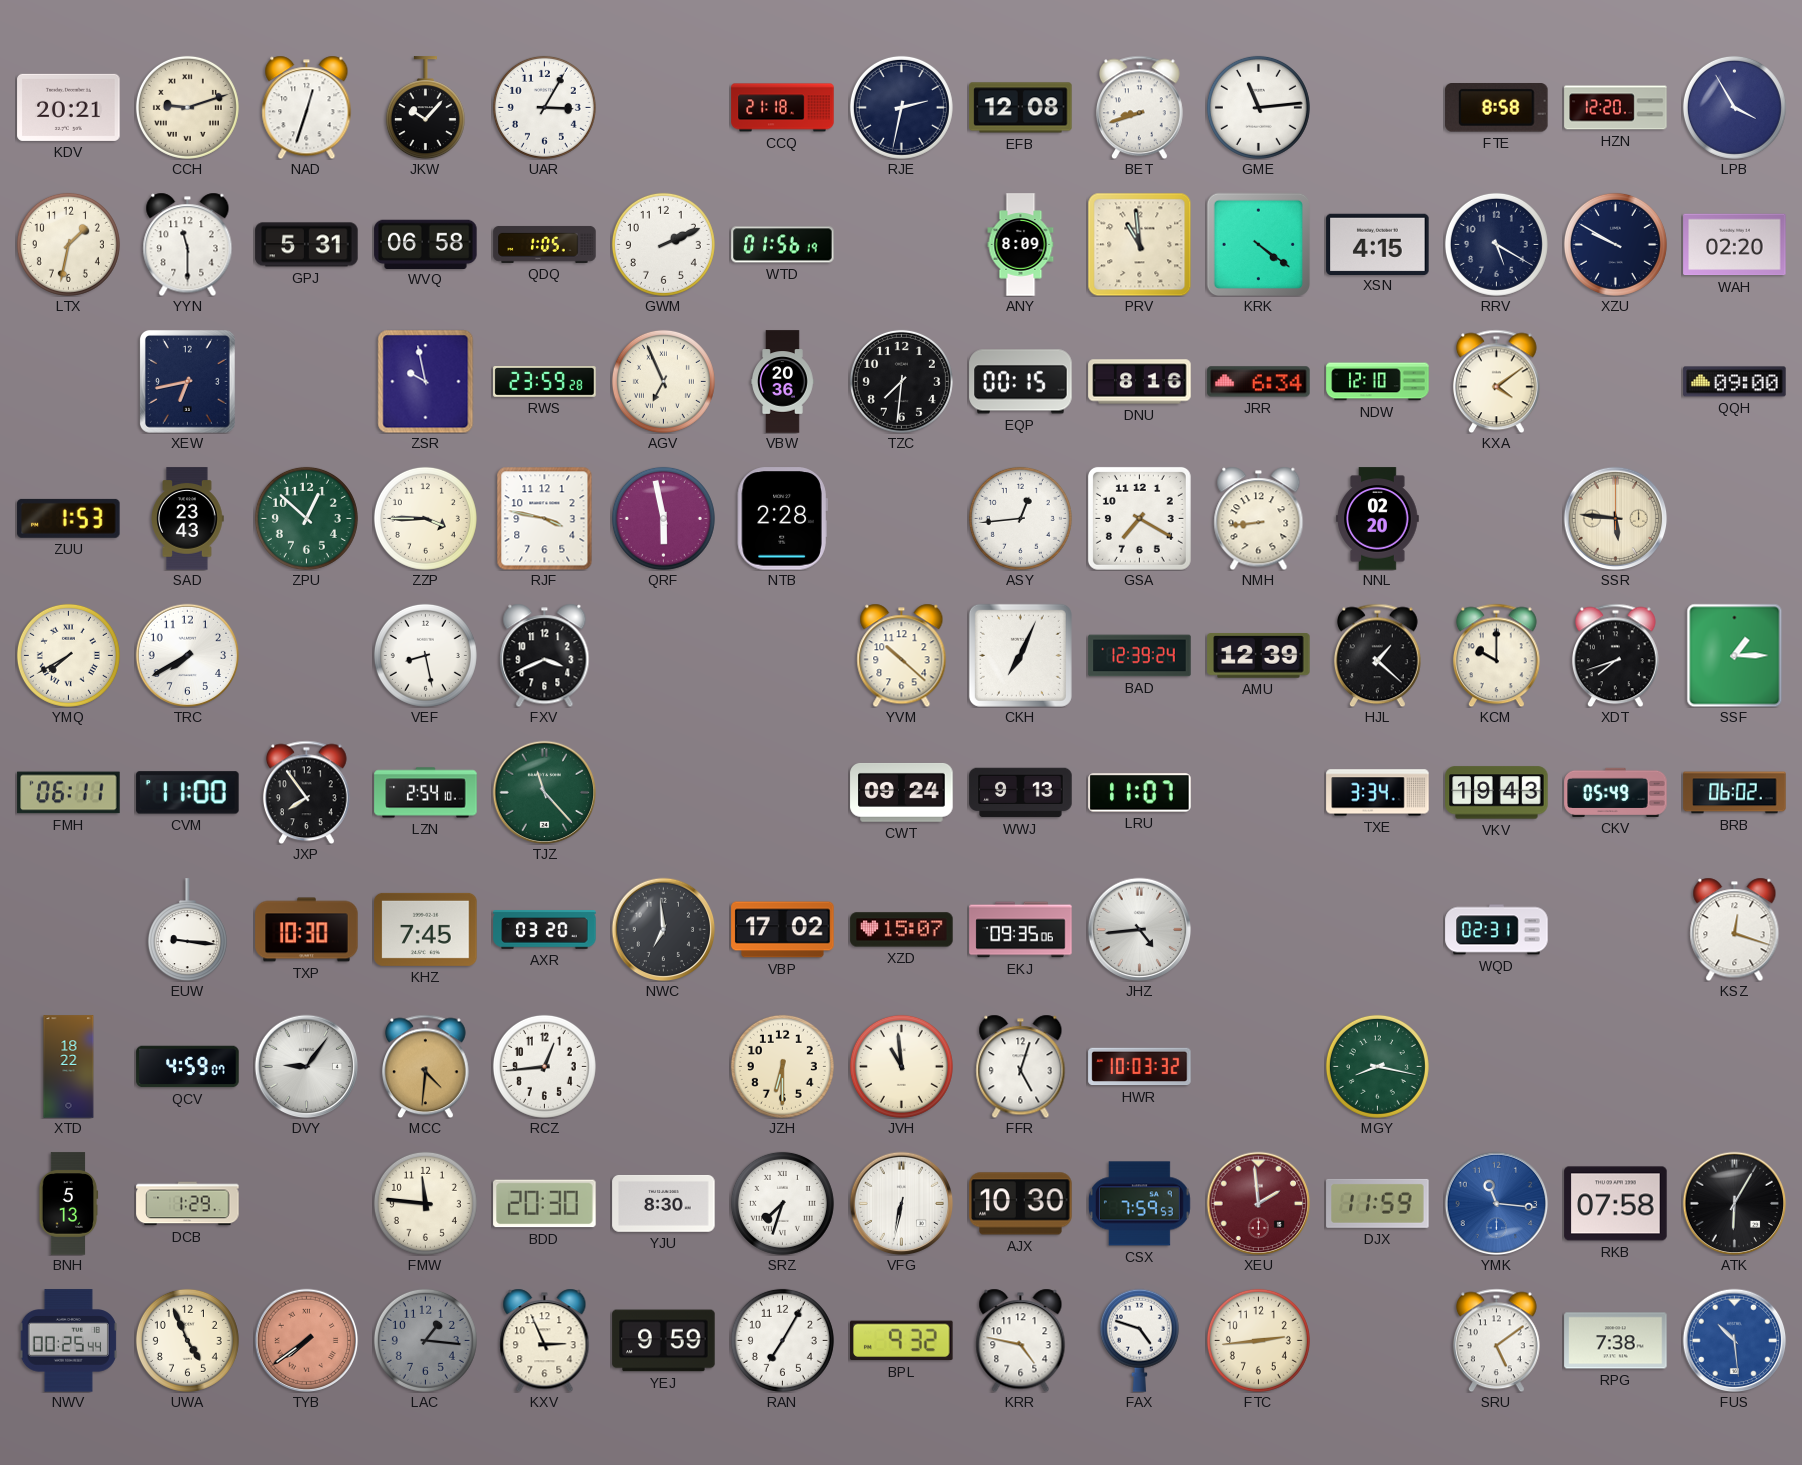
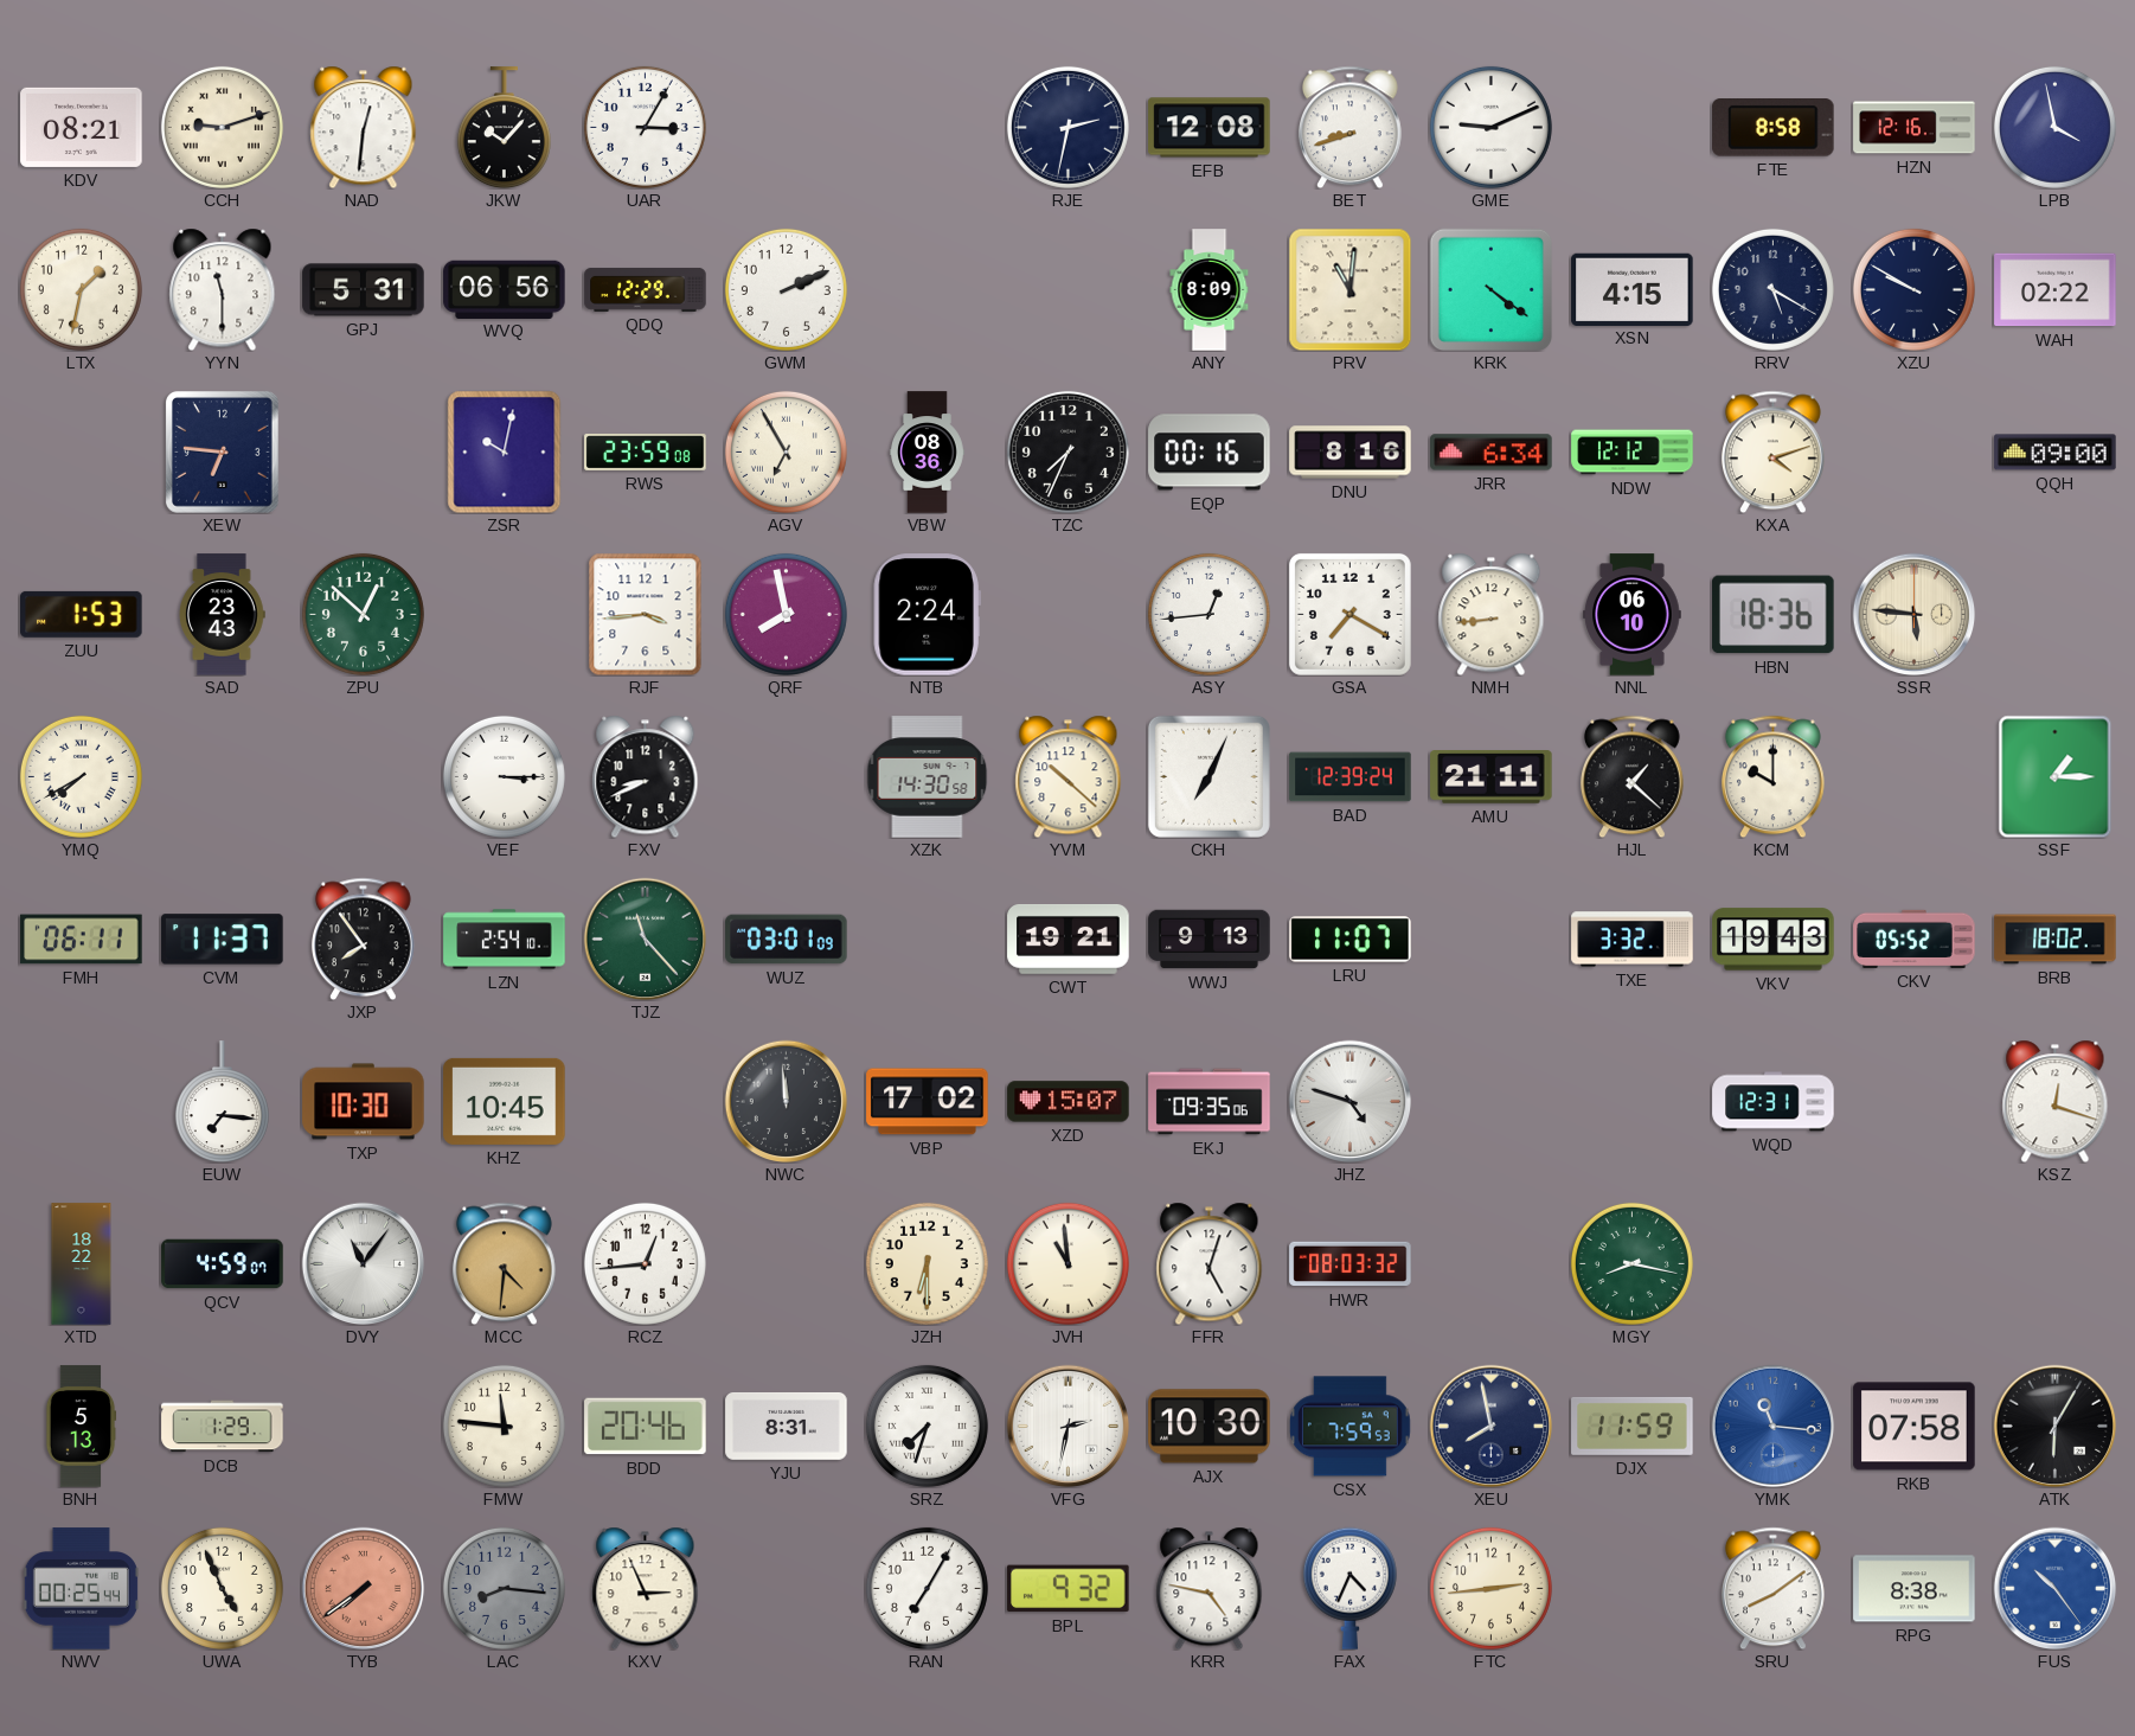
KDV: 20:21 -> 08:21 (82, 127)
NAD: 12:33 -> 12:31 (364, 127)
CCQ: 21:18 -> none (783, 108)
GME: 11:14 -> 9:11 (1490, 127)
HZN: 12:20 -> 12:16 (1915, 128)
LPB: 3:55 -> 3:58 (2054, 127)
WVQ: 06:58 -> 06:56 (505, 289)
QDQ: 1:05 -> 12:29 (646, 289)
WTD: 01:56 -> none (783, 245)
PRV: 10:59 -> 11:01 (1349, 289)
WAH: 02:20 -> 02:22 (2056, 290)
XEW: 6:43 -> 6:46 (222, 451)
ZSR: 9:58 -> 10:02 (505, 451)
RWS: 23:59:28 -> 23:59:08 (646, 453)
AGV: 6:56 -> 6:55 (786, 451)
VBW: 20:36 -> 08:36 (928, 453)
TZC: 7:31 -> 7:34 (1067, 451)
EQP: 00:15 -> 00:16 (1210, 453)
NDW: 12:10 -> 12:12 (1633, 453)
KXA: 4:09 -> 4:12 (1772, 451)
ZZP: 3:45 -> none (425, 518)
RJF: 3:47 -> 3:44 (646, 614)
QRF: 5:58 -> 7:58 (786, 614)
NTB: 2:28 -> 2:24 (927, 615)
NNL: 02:20 -> 06:10 (1633, 615)
HBN: none -> 18:36 (1774, 615)
TRC: 7:40 -> none (187, 655)
VEF: 8:28 -> 3:15 (504, 776)
FXV: 3:41 -> 8:41 (646, 776)
XZK: none -> 14:30 (928, 777)
AMU: 12:39 -> 21:11 (1492, 777)
XDT: 7:42 -> none (1615, 655)
CVM: 11:00 -> 11:37 (223, 940)
WUZ: none -> 03:01 (787, 940)
CWT: 09:24 -> 19:21 (1069, 939)
TXE: 3:34 -> 3:32 (1633, 940)
CKV: 05:49 -> 05:52 (1915, 939)
BRB: 06:02 -> 18:02 (2056, 940)
EUW: 9:16 -> 7:16 (222, 1102)
KHZ: 7:45 -> 10:45 (505, 1101)
AXR: 03:20 -> none (545, 930)
NWC: 6:59 -> 11:59 (786, 1101)
JHZ: 4:44 -> 4:48 (1349, 1101)
WQD: 02:31 -> 12:31 (1774, 1102)
DVY: 9:06 -> 11:06 (363, 1263)
HWR: 10:03 -> 08:03 (1351, 1264)
BDD: 20:30 -> 20:46 (646, 1427)
YJU: 8:30 -> 8:31 (787, 1426)
VFG: 6:32 -> 2:32 (1067, 1426)
XEU: 1:59 -> 7:58 (1490, 1426)
XEU dial: burgundy -> navy (1490, 1426)
LAC: 1:16 -> 8:16 (504, 1588)
YEJ: 9:59 -> none (664, 1341)
FAX: 4:48 -> 4:34 (1349, 1588)
SRU: 5:09 -> 8:09 (1772, 1588)
RPG: 7:38 -> 8:38 (1915, 1589)
FUS: 10:29 -> 10:24 (2054, 1588)
